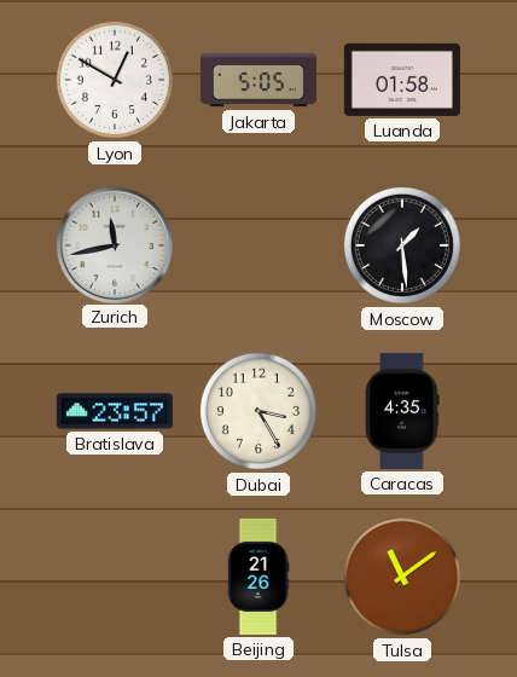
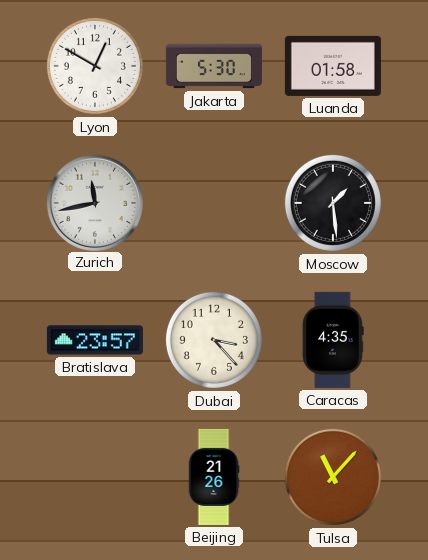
Jakarta: 5:05 -> 5:30 (214, 66)
Dubai: 3:25 -> 3:23 (214, 340)
Tulsa: 11:09 -> 11:07 (333, 477)
